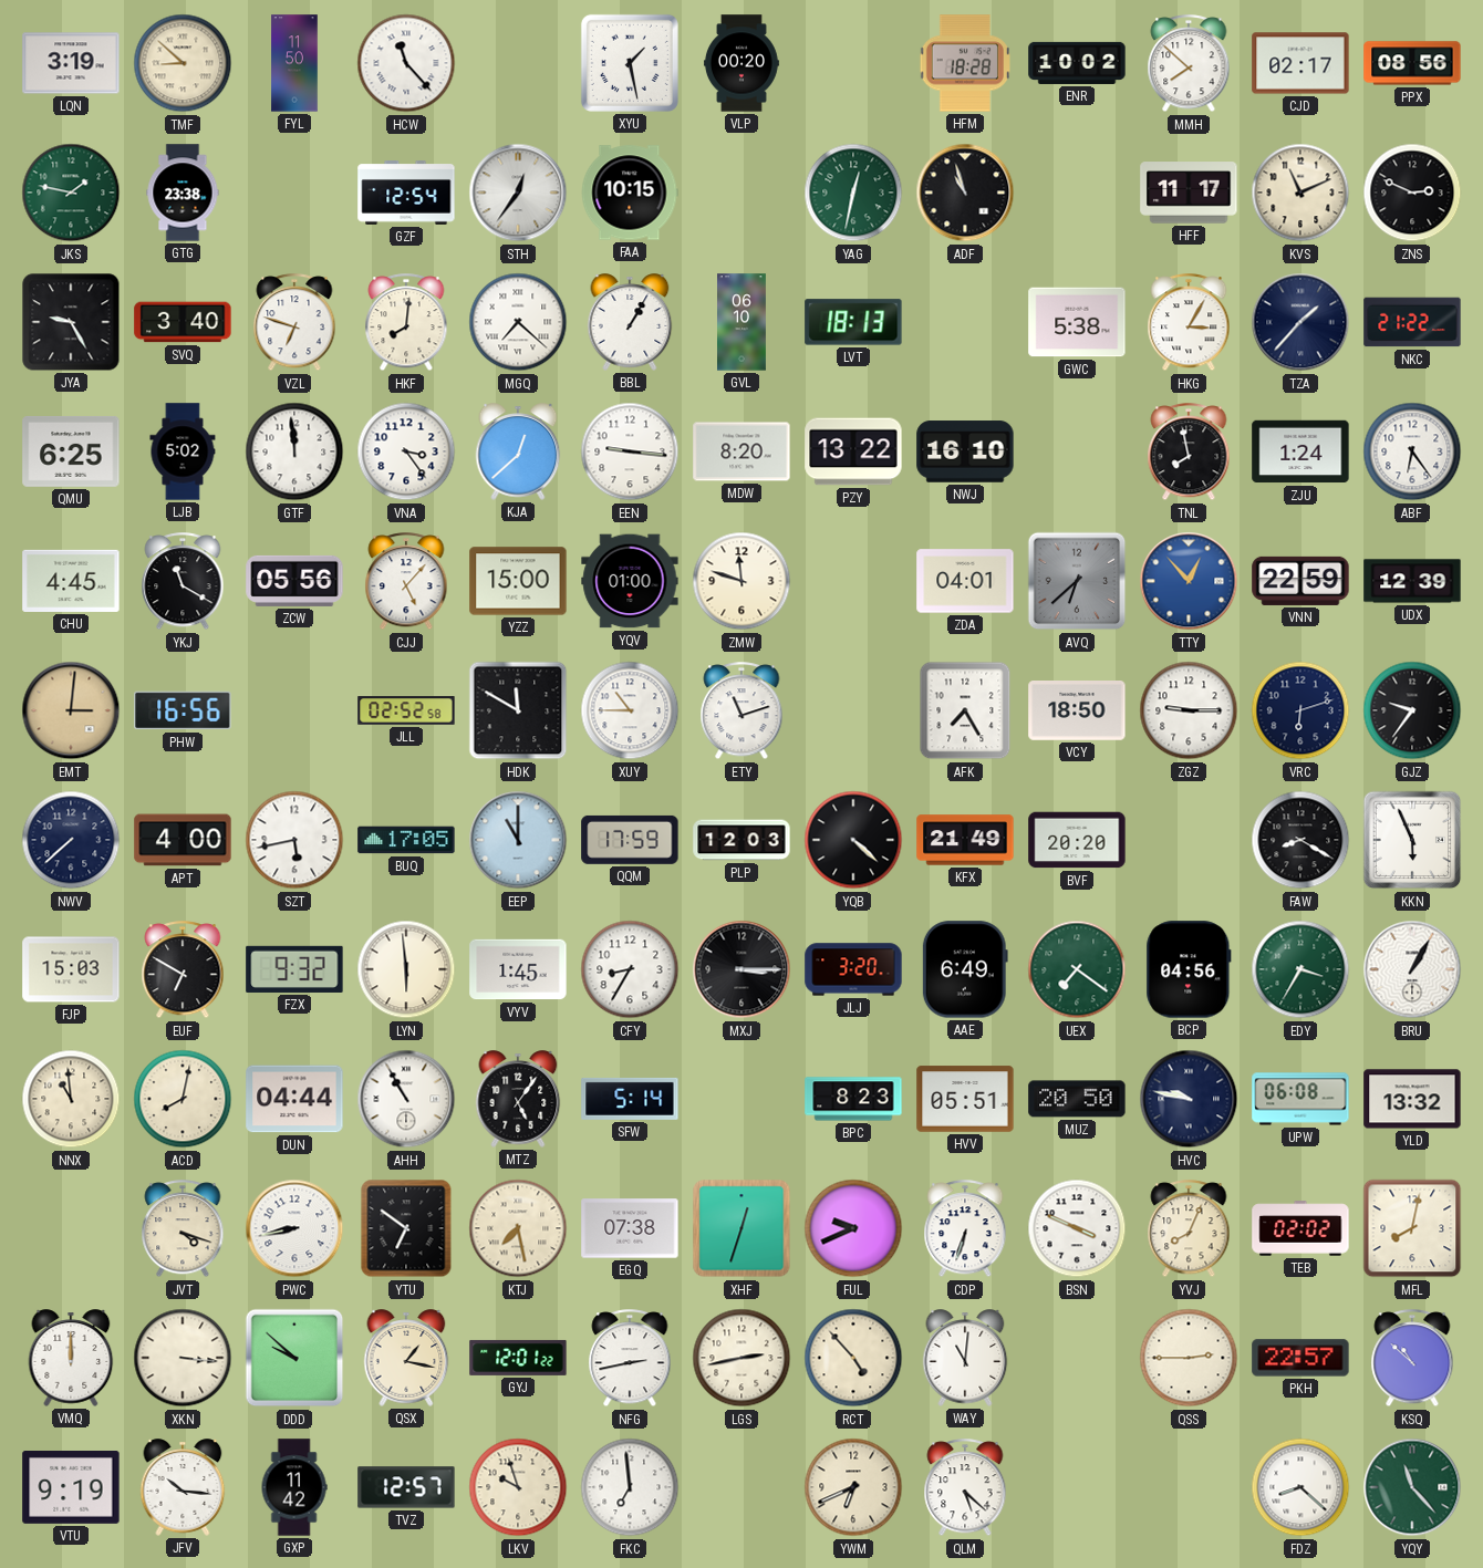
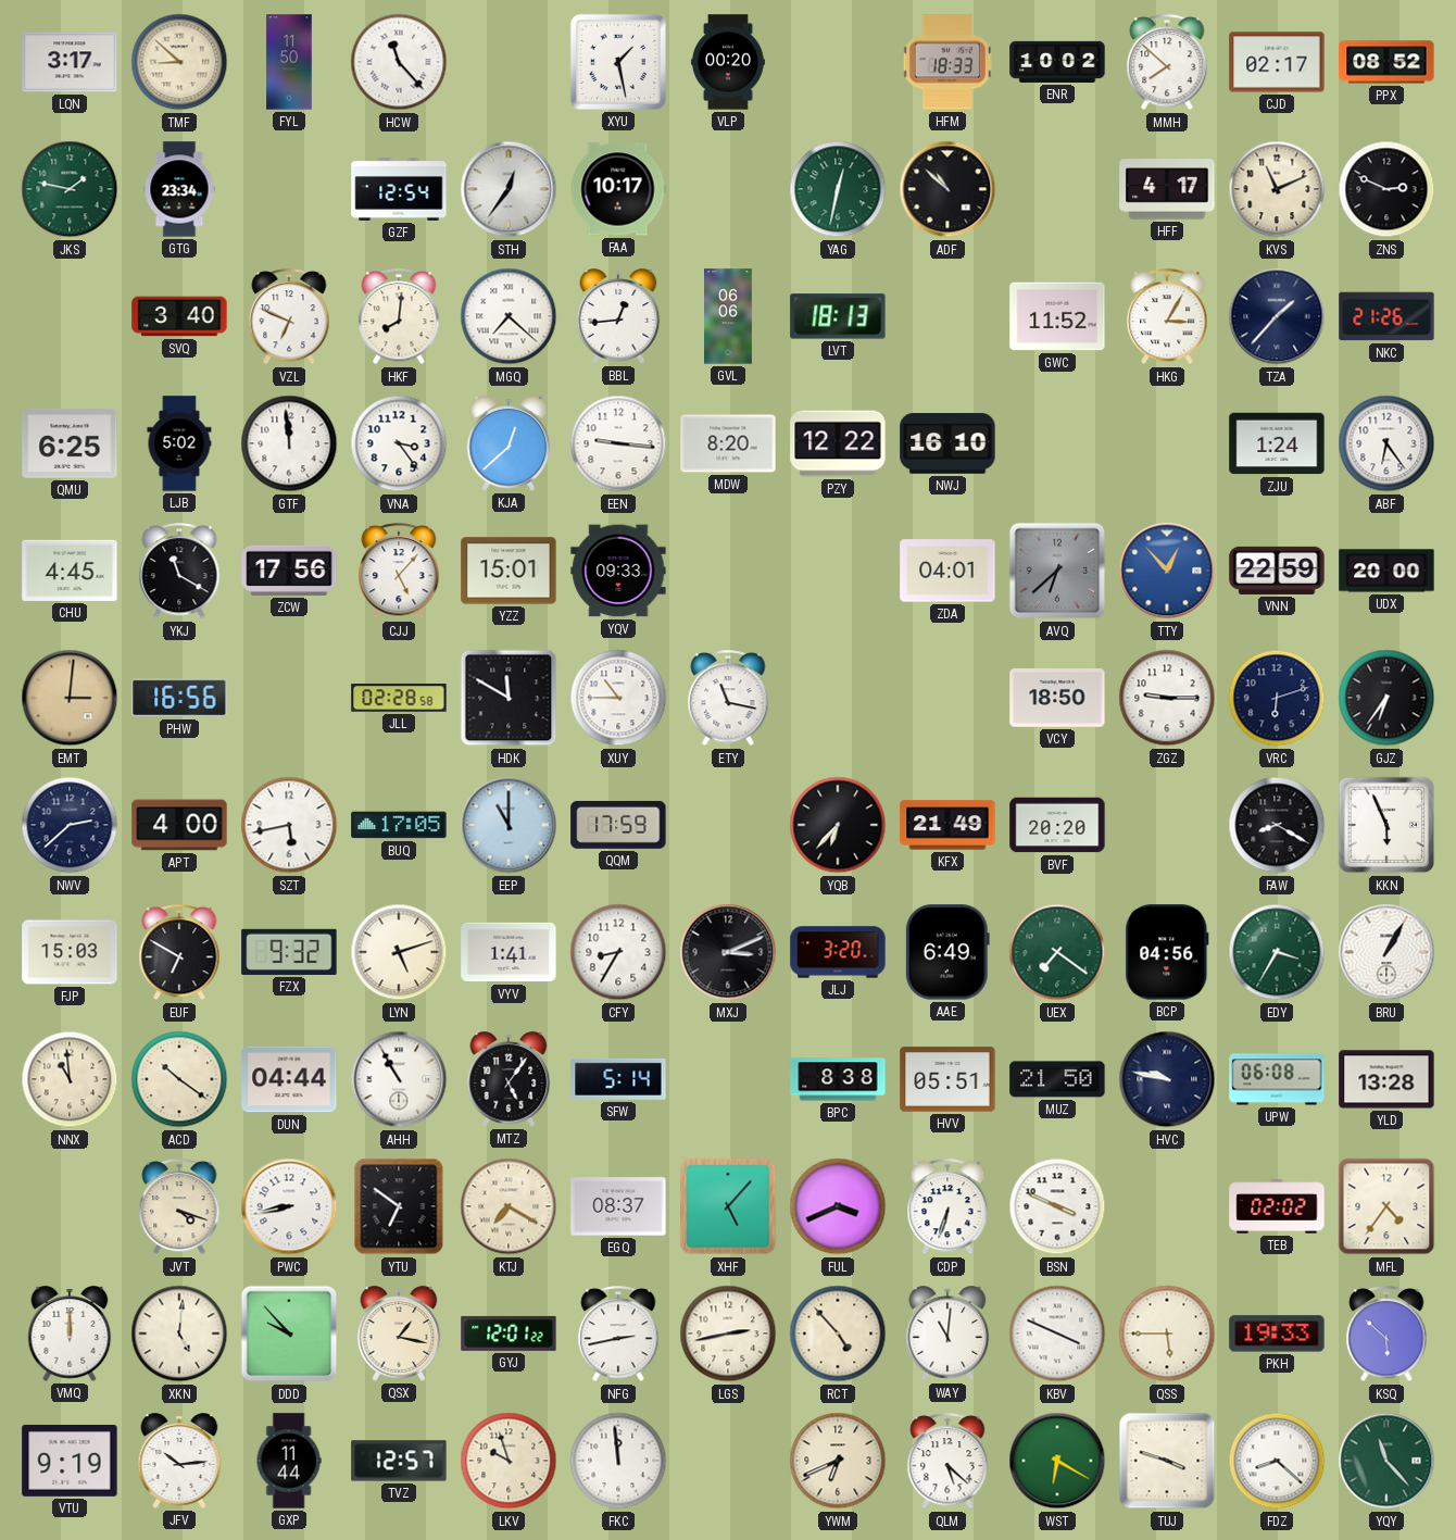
LQN: 3:19 -> 3:17 (70, 62)
HFM: 18:28 -> 18:33 (946, 62)
PPX: 08:56 -> 08:52 (1386, 62)
GTG: 23:38 -> 23:34 (179, 189)
FAA: 10:15 -> 10:17 (618, 189)
ADF: 10:57 -> 10:52 (947, 189)
HFF: 11:17 -> 4:17 (1167, 189)
JYA: 9:25 -> none (71, 322)
VZL: 6:48 -> 6:49 (289, 317)
BBL: 1:05 -> 12:44 (618, 316)
GVL: 06:10 -> 06:06 (729, 316)
GWC: 5:38 -> 11:52 (1057, 316)
NKC: 21:22 -> 21:26 (1386, 316)
PZY: 13:22 -> 12:22 (838, 443)
TNL: 7:58 -> none (1189, 453)
ZCW: 05:56 -> 17:56 (289, 571)
YZZ: 15:00 -> 15:01 (509, 571)
YQV: 01:00 -> 09:33 (618, 571)
ZMW: 11:48 -> none (741, 581)
UDX: 12:39 -> 20:00 (1386, 571)
JLL: 02:52 -> 02:28 (399, 698)
ETY: 11:12 -> 11:17 (728, 699)
AFK: 7:25 -> none (965, 710)
GJZ: 9:36 -> 6:36 (1386, 698)
NWV: 7:38 -> 2:38 (70, 825)
PLP: 12:03 -> none (741, 840)
YQB: 4:22 -> 6:37 (838, 825)
LYN: 5:59 -> 5:12 (399, 952)
VYV: 1:45 -> 1:41 (509, 952)
MXJ: 3:15 -> 3:11 (728, 952)
ACD: 8:02 -> 10:21 (179, 1079)
BPC: 8:23 -> 8:38 (838, 1079)
MUZ: 20:50 -> 21:50 (1057, 1079)
YLD: 13:32 -> 13:28 (1386, 1079)
KTJ: 7:28 -> 7:20 (509, 1206)
EGQ: 07:38 -> 08:37 (618, 1206)
XHF: 12:33 -> 5:07 (728, 1206)
FUL: 9:41 -> 3:41 (838, 1206)
YVJ: 8:04 -> none (1189, 1229)
MFL: 8:02 -> 4:36 (1386, 1206)
XKN: 3:16 -> 5:01 (179, 1334)
DDD: 9:52 -> 9:53 (289, 1334)
KBV: none -> 3:49 (1057, 1334)
QSS: 2:45 -> 5:45 (1167, 1334)
PKH: 22:57 -> 19:33 (1277, 1334)
KSQ: 10:52 -> 5:52 (1386, 1335)
JFV: 10:16 -> 10:14 (179, 1461)
GXP: 11:42 -> 11:44 (289, 1461)
FKC: 6:59 -> 11:59 (618, 1461)
WST: none -> 6:20 (1057, 1461)
TUJ: none -> 3:48 (1167, 1461)
